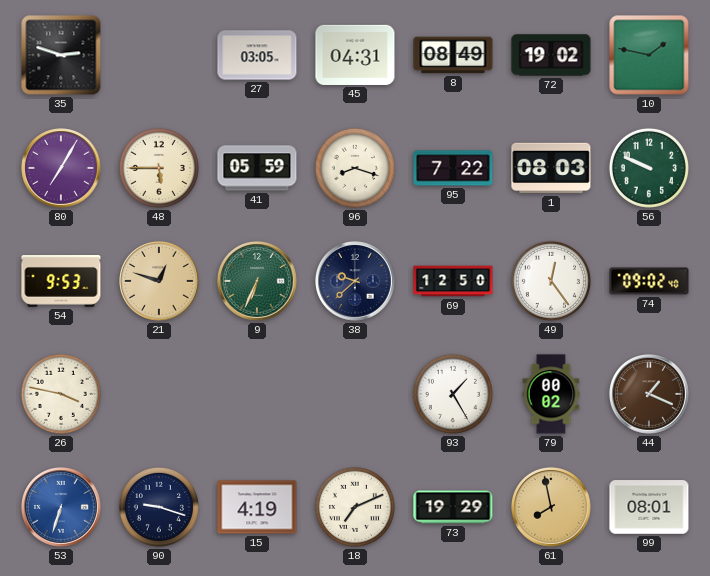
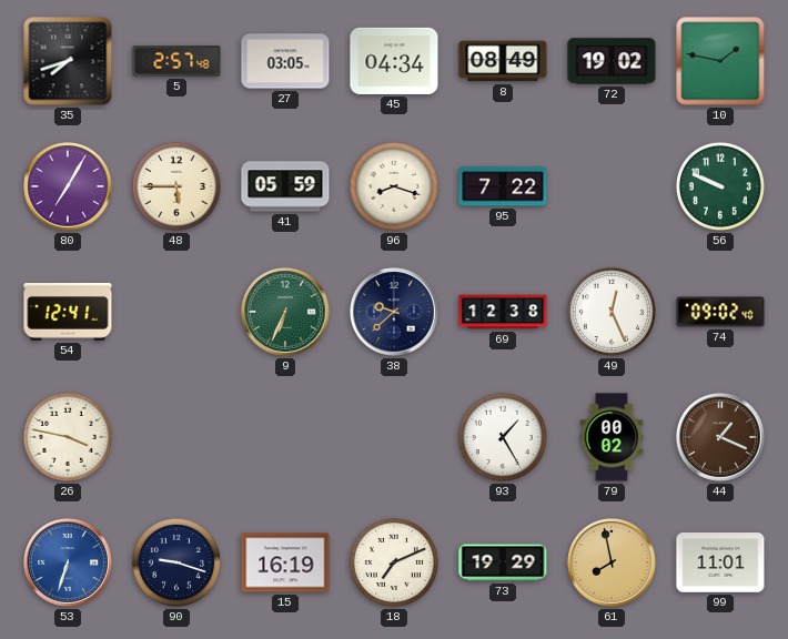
35: 2:48 -> 7:42 (68, 61)
5: none -> 2:57 (176, 61)
45: 04:31 -> 04:34 (394, 61)
1: 08:03 -> none (551, 168)
54: 9:53 -> 12:41 (68, 313)
21: 12:48 -> none (160, 282)
69: 12:50 -> 12:38 (503, 312)
49: 12:24 -> 12:26 (612, 312)
15: 4:19 -> 16:19 (285, 562)
99: 08:01 -> 11:01 (720, 562)
